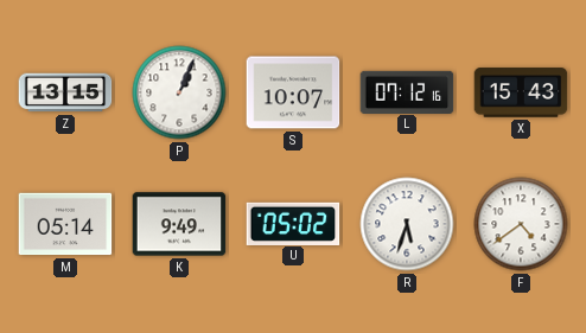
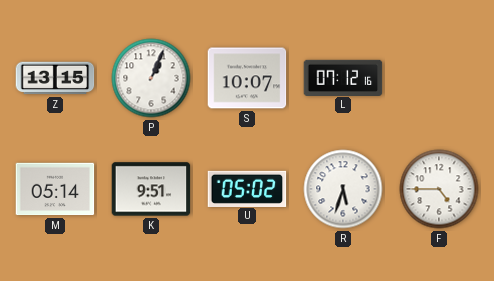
X: 15:43 -> none (521, 92)
K: 9:49 -> 9:51 (151, 189)
F: 4:39 -> 4:45 (439, 189)
